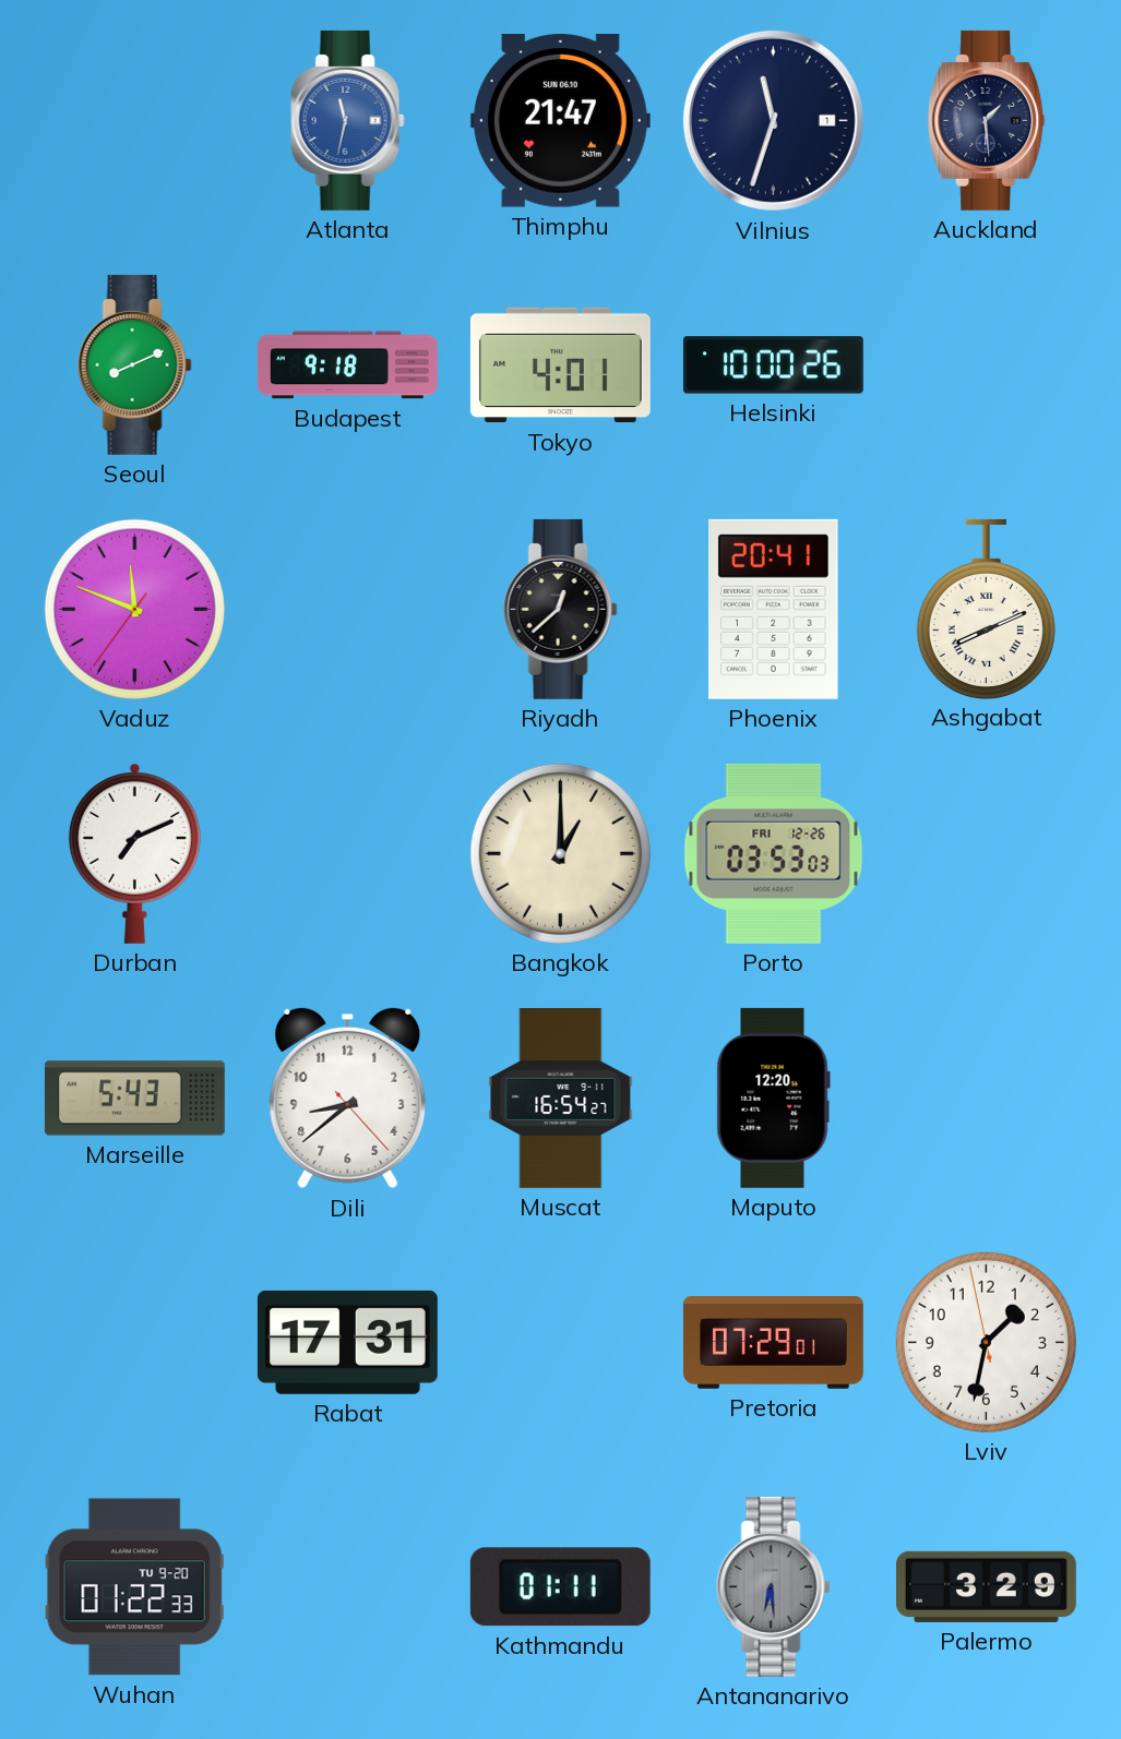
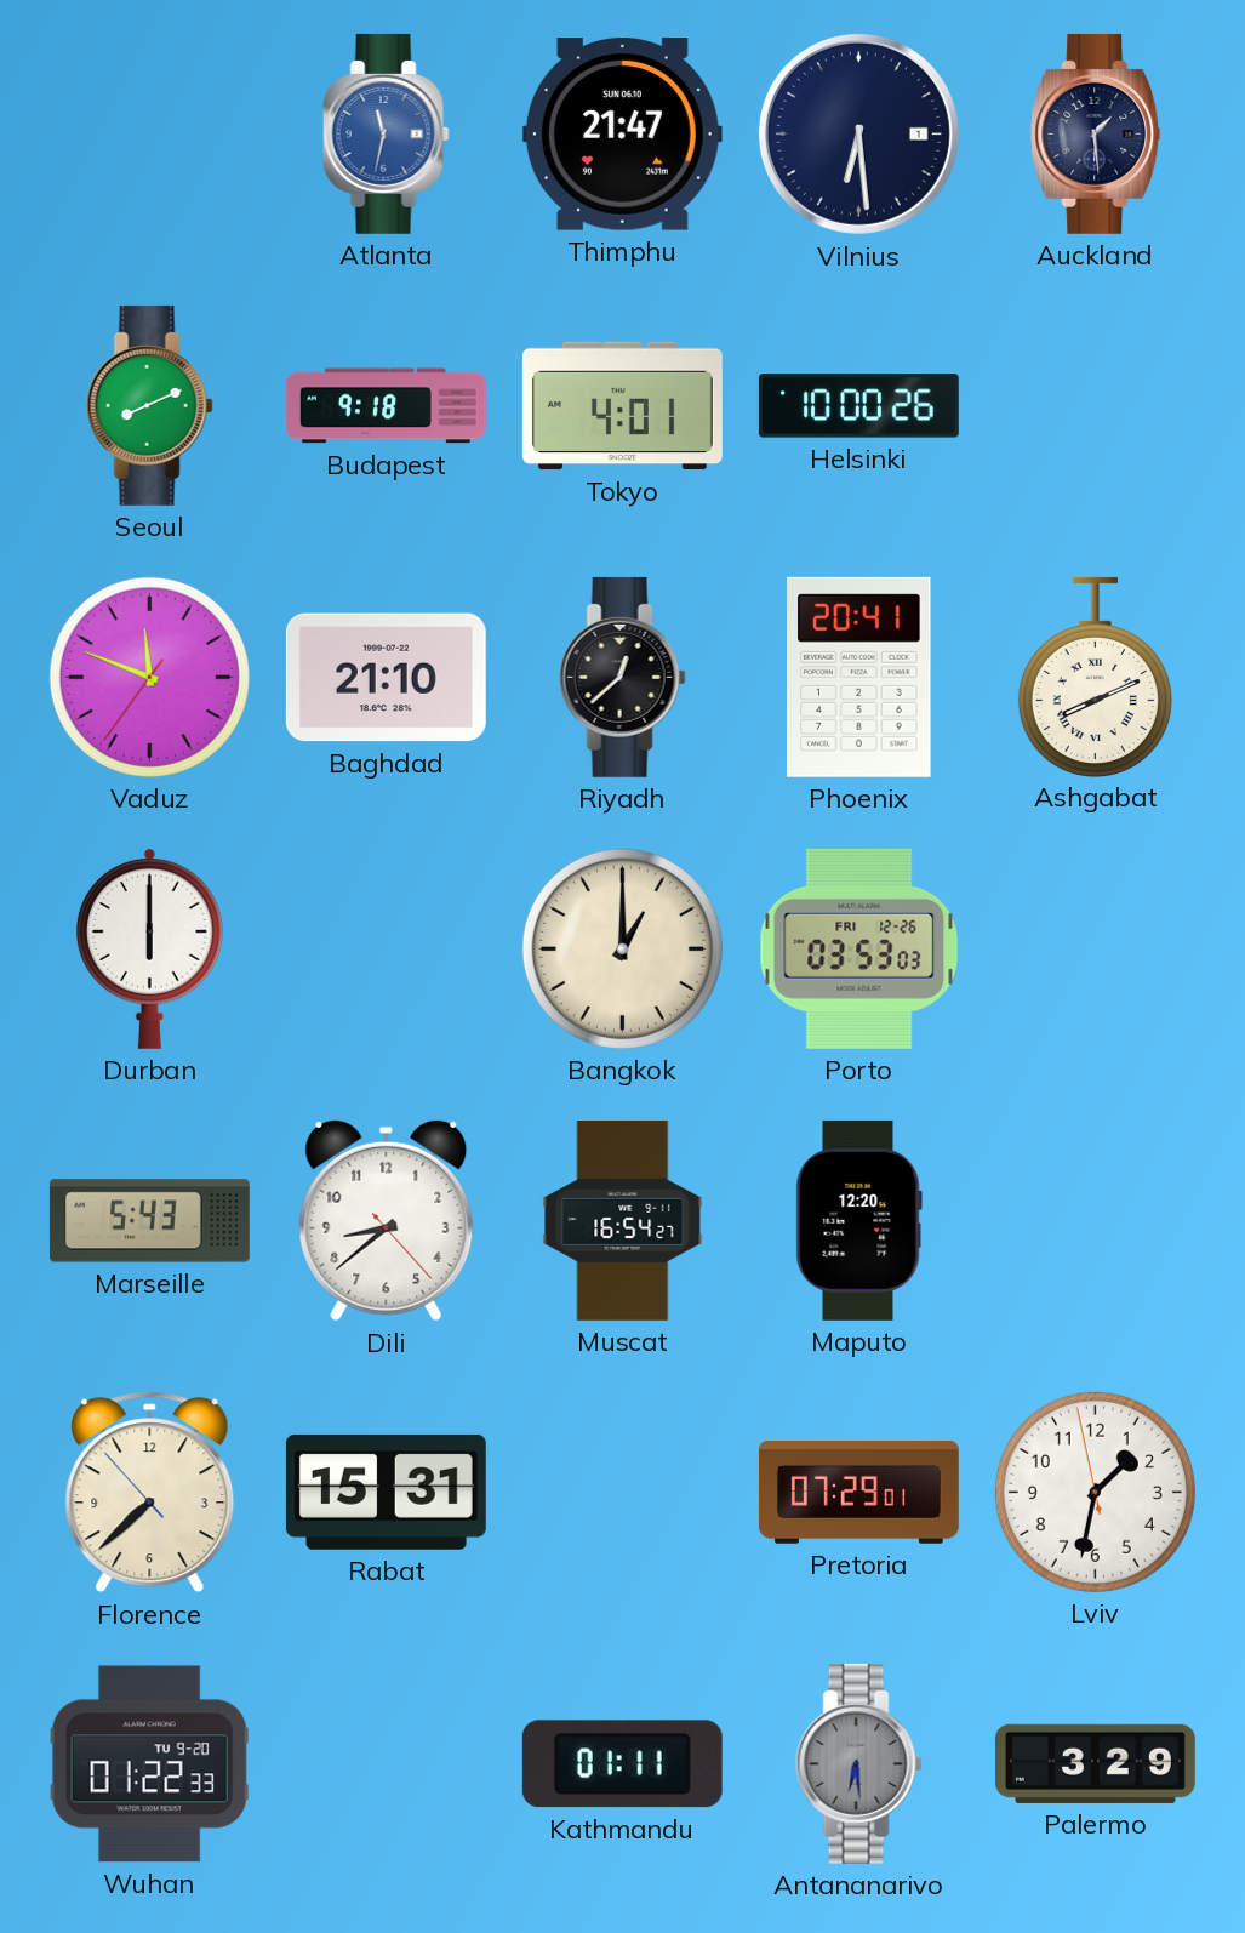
Vilnius: 11:33 -> 6:29 (858, 133)
Baghdad: none -> 21:10 (386, 678)
Durban: 7:11 -> 6:00 (149, 948)
Florence: none -> 7:37 (150, 1493)
Rabat: 17:31 -> 15:31 (386, 1492)
